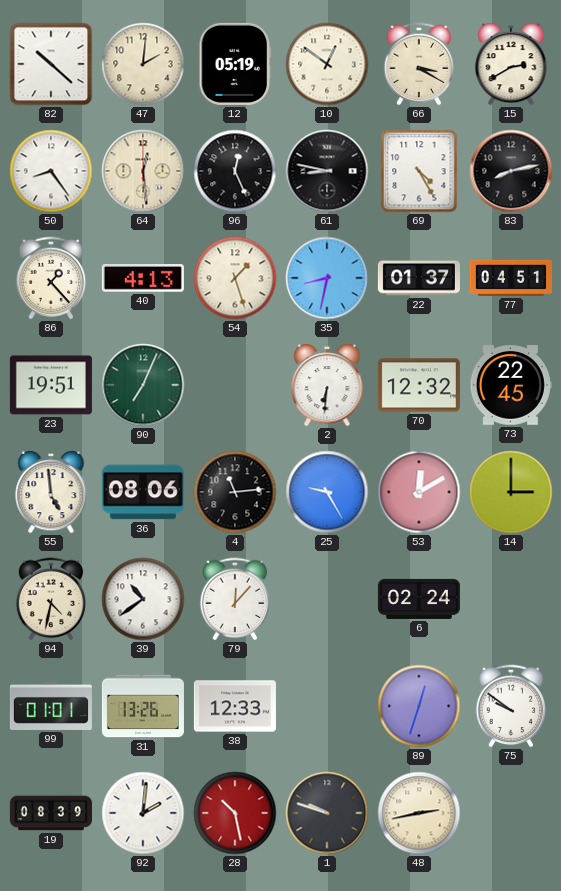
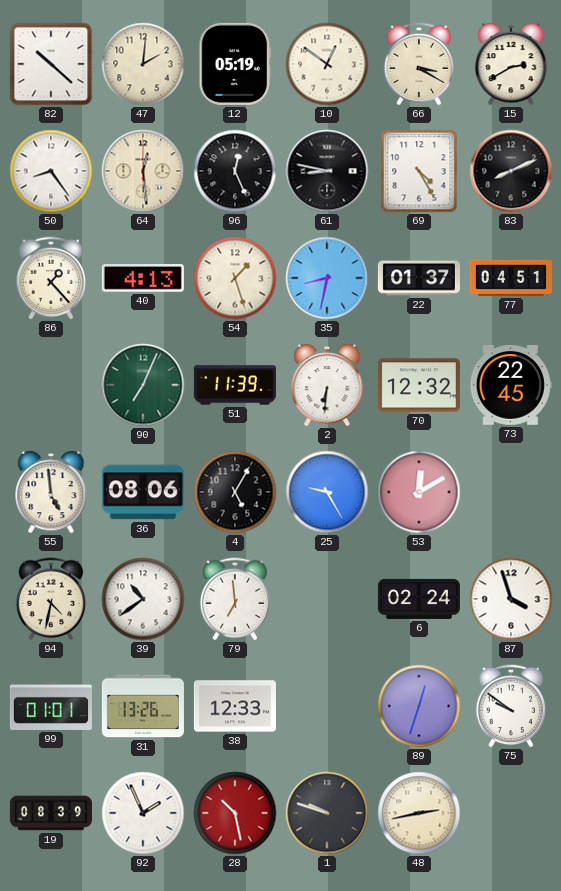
83: 8:13 -> 8:11 (511, 171)
23: 19:51 -> none (51, 385)
51: none -> 11:39 (235, 385)
4: 11:14 -> 5:05 (235, 492)
14: 3:00 -> none (511, 492)
79: 12:07 -> 6:59 (235, 599)
87: none -> 3:57 (511, 599)
92: 2:01 -> 1:56 (143, 813)
